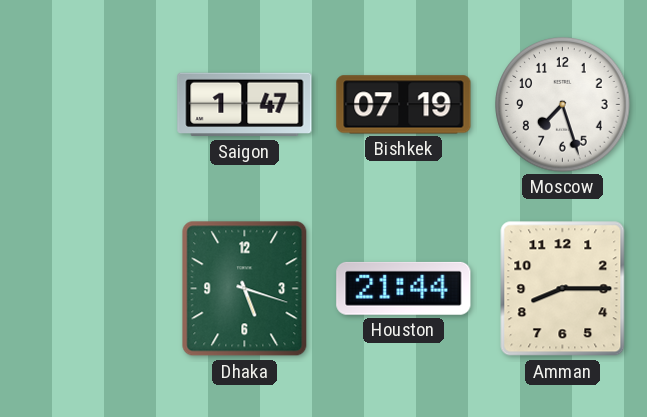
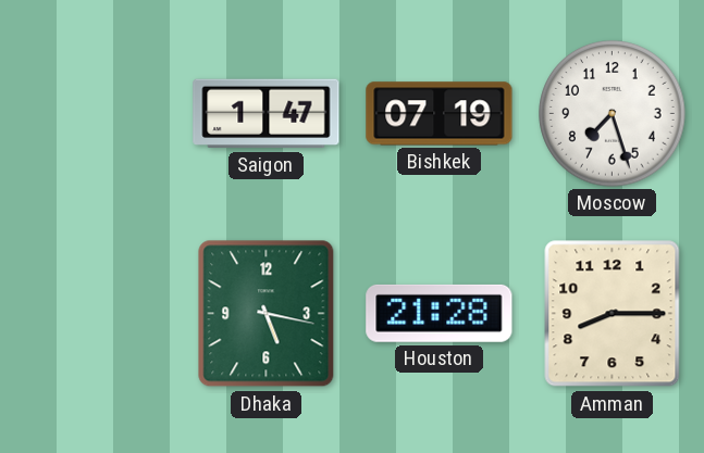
Dhaka: 5:18 -> 5:17 (267, 314)
Houston: 21:44 -> 21:28 (440, 313)
